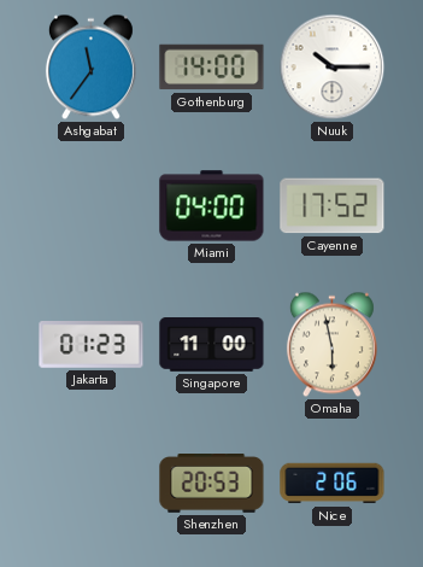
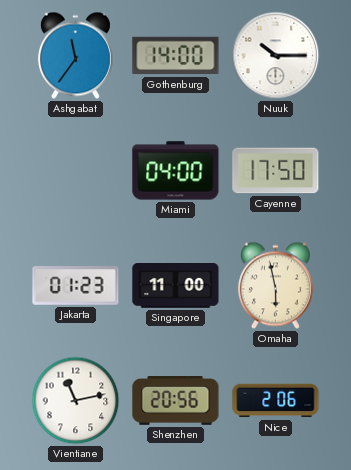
Cayenne: 17:52 -> 17:50 (276, 171)
Vientiane: none -> 11:13 (76, 401)
Shenzhen: 20:53 -> 20:56 (176, 401)
